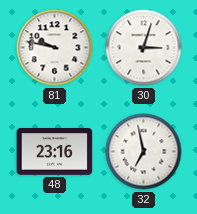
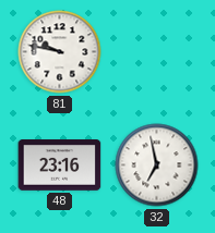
30: 3:03 -> none (144, 48)
